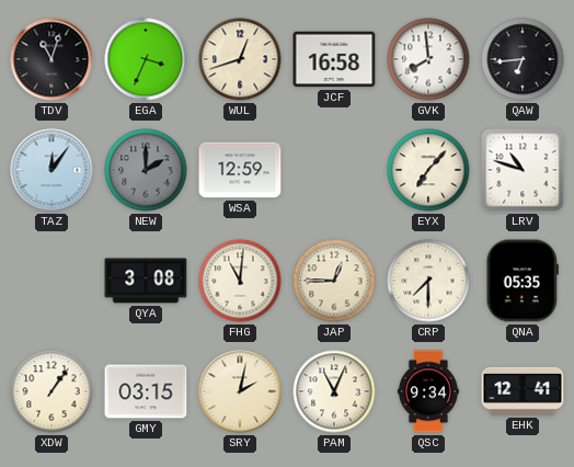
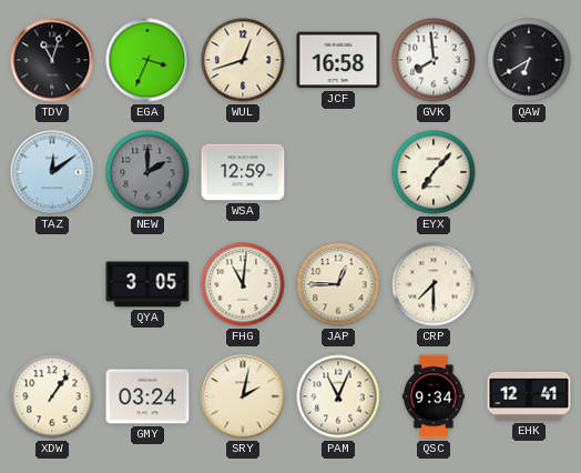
QAW: 6:44 -> 6:40 (529, 60)
TAZ: 12:06 -> 12:09 (52, 172)
LRV: 10:48 -> none (523, 170)
QYA: 3:08 -> 3:05 (147, 284)
QNA: 05:35 -> none (523, 281)
GMY: 03:15 -> 03:24 (147, 396)
